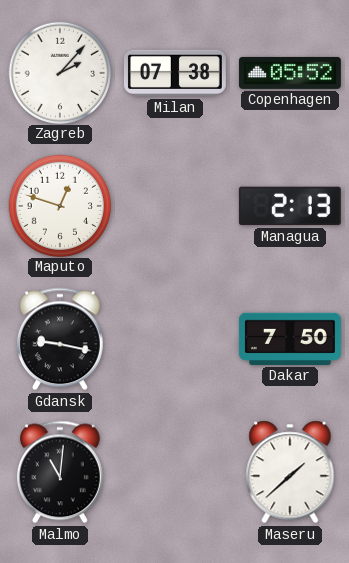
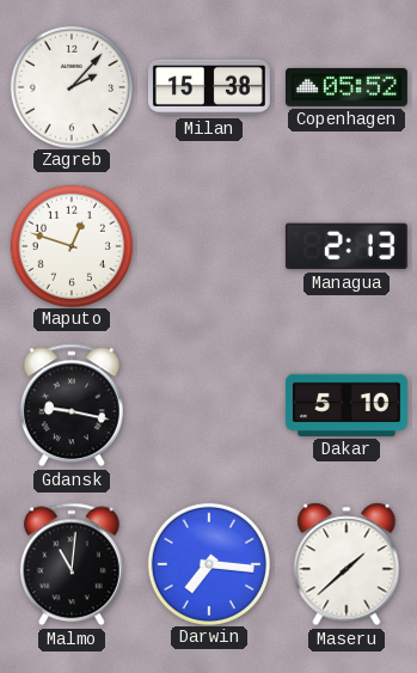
Milan: 07:38 -> 15:38 (209, 87)
Dakar: 7:50 -> 5:10 (347, 405)
Darwin: none -> 7:16 (208, 563)
